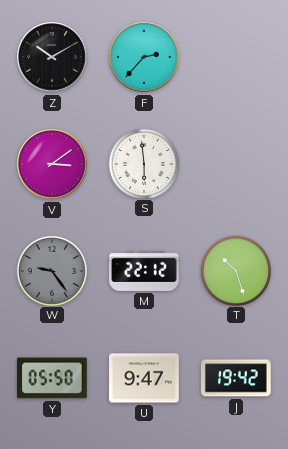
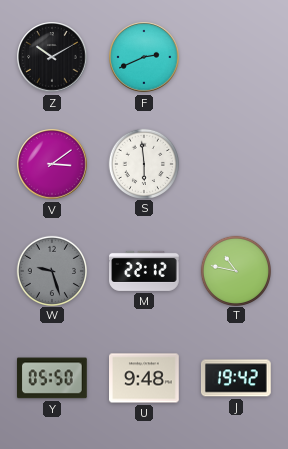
F: 2:37 -> 2:41 (144, 57)
W: 9:24 -> 9:27 (51, 270)
T: 10:27 -> 10:47 (235, 270)
U: 9:47 -> 9:48 (145, 378)
